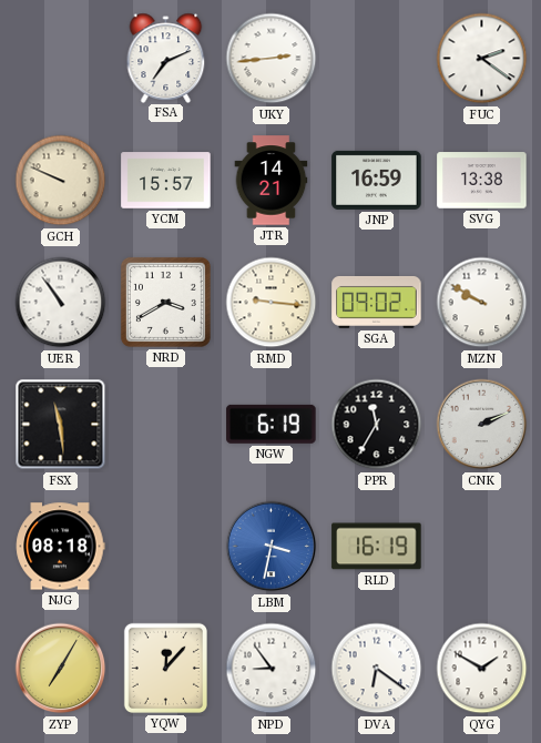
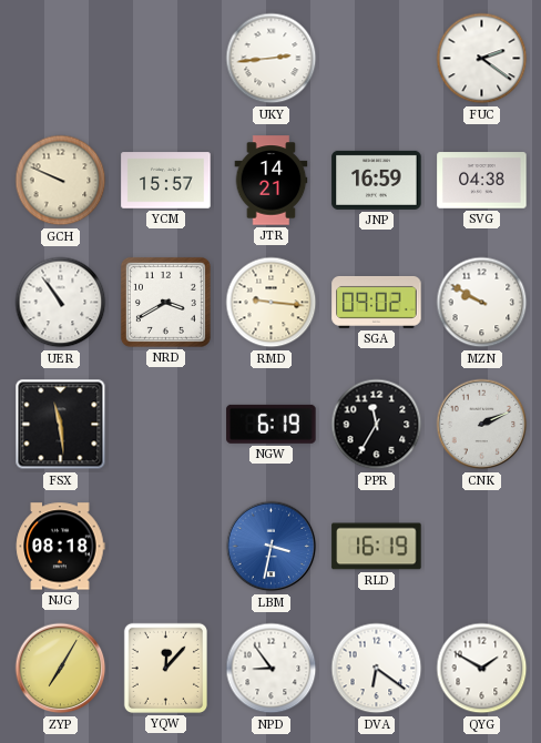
FSA: 7:11 -> none (166, 58)
SVG: 13:38 -> 04:38 (482, 181)
